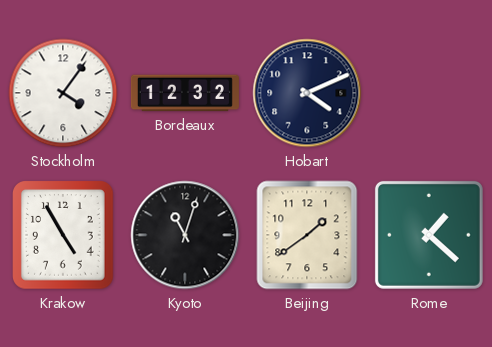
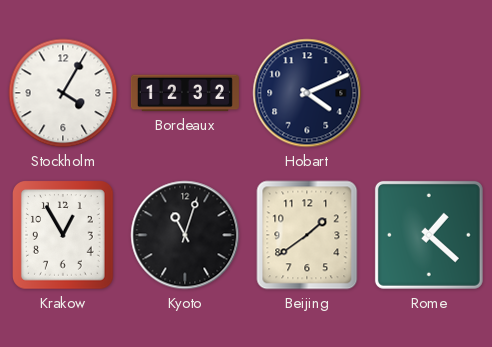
Stockholm: 4:06 -> 4:05 (63, 93)
Krakow: 4:55 -> 12:55 (64, 235)
